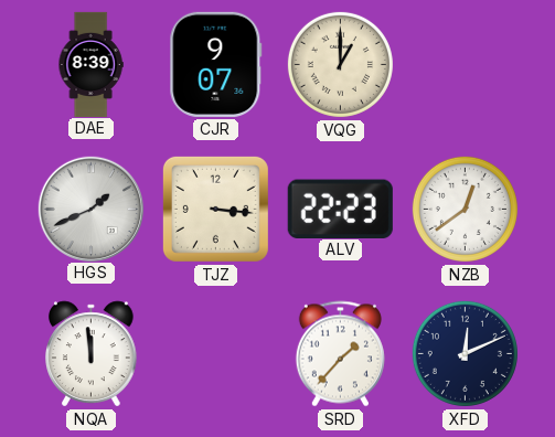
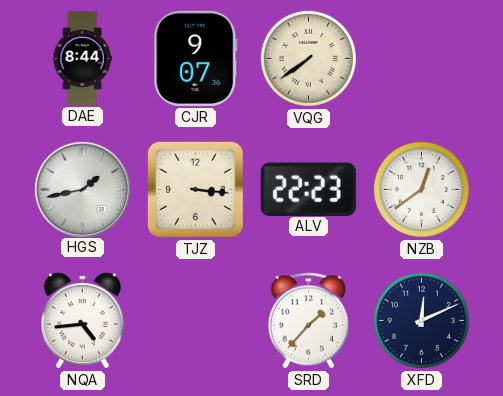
DAE: 8:39 -> 8:44 (82, 58)
VQG: 1:00 -> 7:39 (308, 58)
HGS: 1:41 -> 1:43 (82, 189)
NQA: 11:59 -> 4:44 (83, 321)
